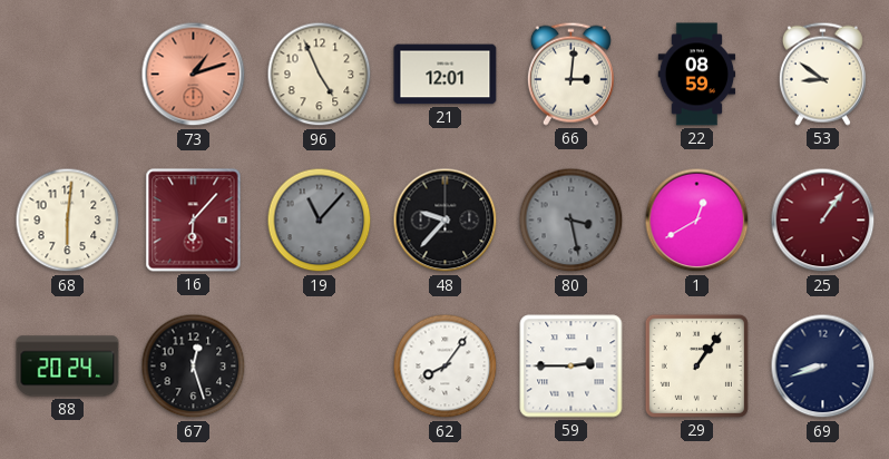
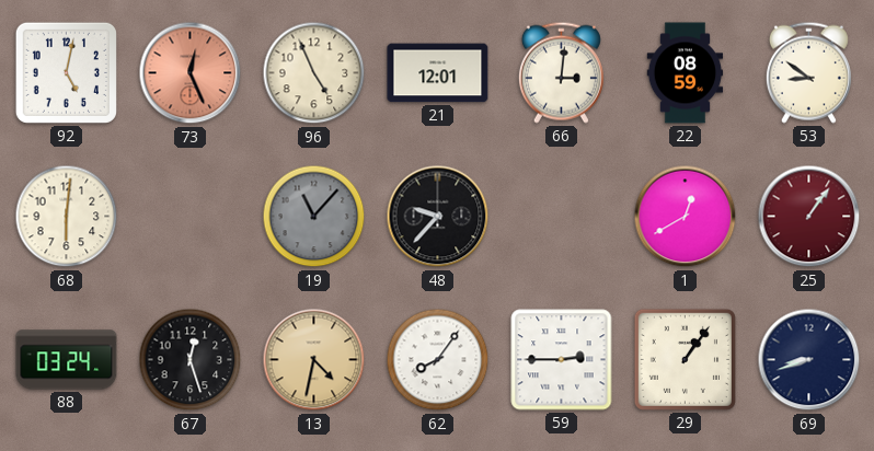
92: none -> 5:02 (66, 72)
73: 1:12 -> 12:26 (191, 73)
16: 6:07 -> none (194, 221)
80: 3:28 -> none (571, 221)
88: 20:24 -> 03:24 (67, 360)
13: none -> 4:32 (314, 360)
